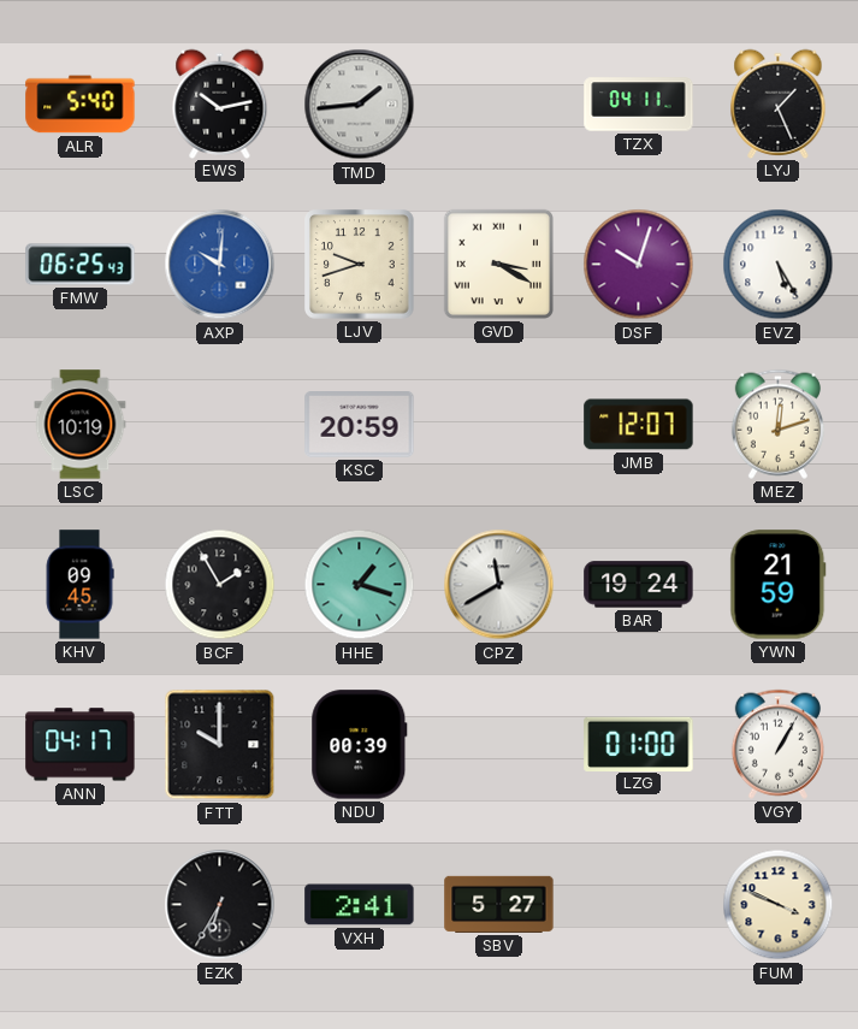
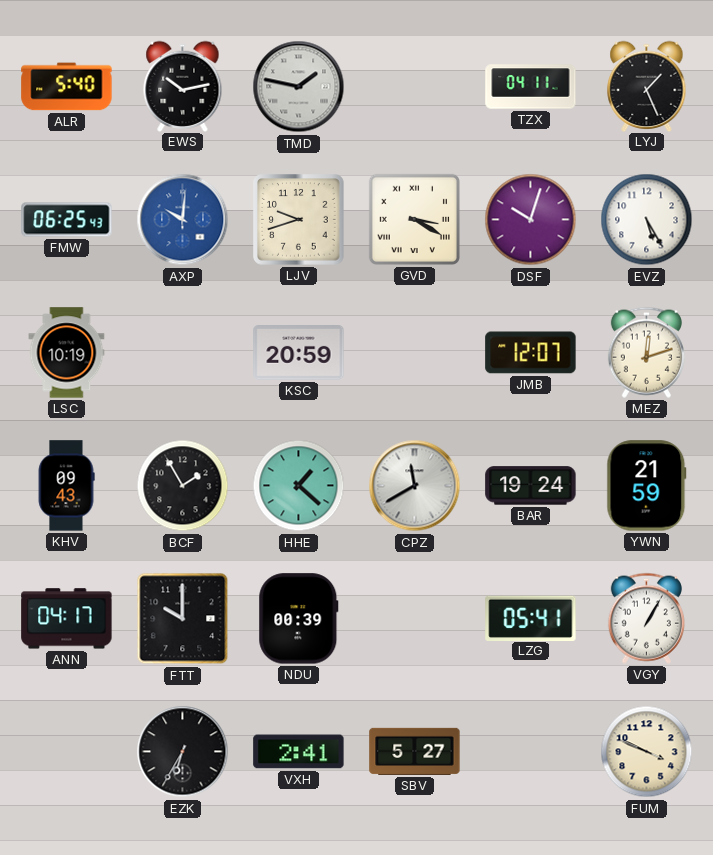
TMD: 1:44 -> 1:47 (299, 87)
KHV: 09:45 -> 09:43 (66, 486)
HHE: 1:18 -> 1:22 (299, 486)
LZG: 01:00 -> 05:41 (531, 618)
